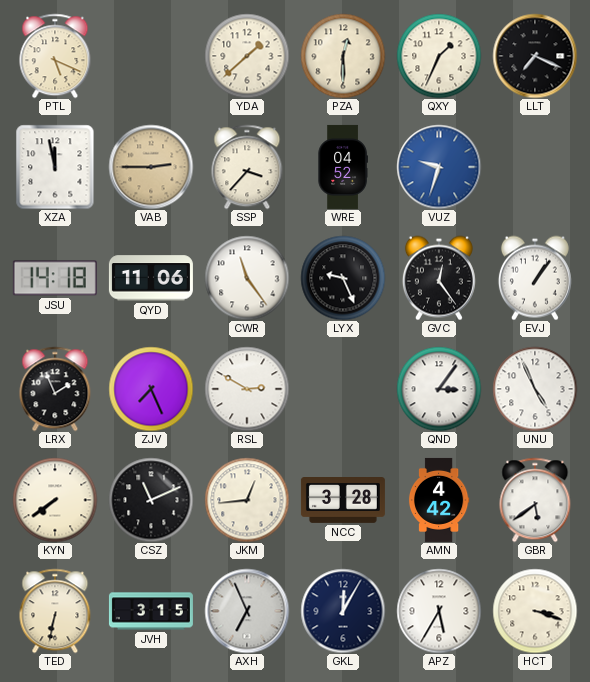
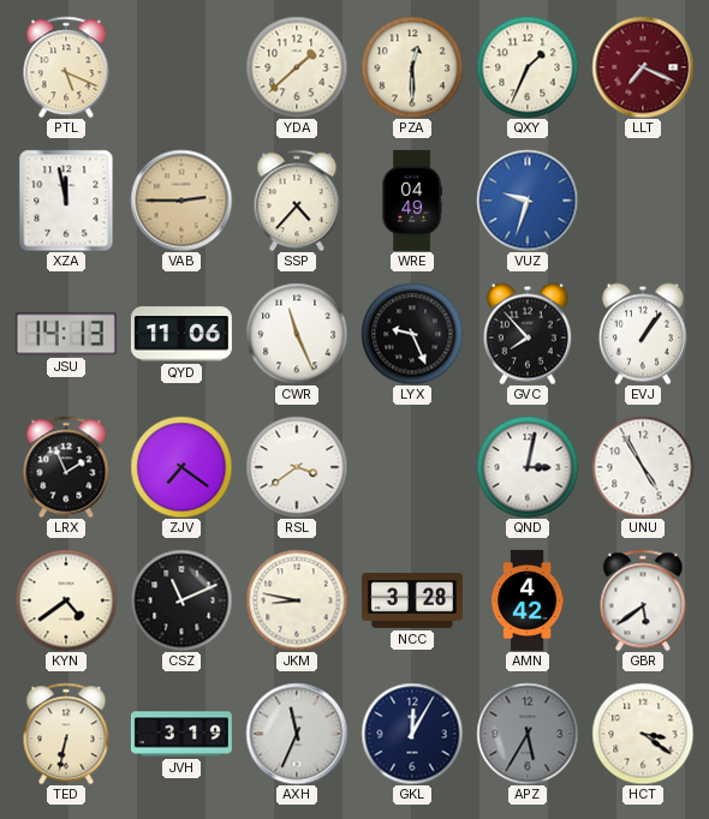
LLT dial: black -> burgundy (643, 67)
SSP: 3:37 -> 4:37 (297, 201)
WRE: 04:52 -> 04:49 (412, 201)
JSU: 14:18 -> 14:13 (66, 334)
CWR: 11:24 -> 11:26 (297, 334)
GVC: 12:24 -> 7:53 (528, 334)
ZJV: 7:26 -> 7:21 (181, 467)
RSL: 2:50 -> 3:39 (297, 467)
QND: 3:06 -> 3:02 (528, 467)
UNU: 4:56 -> 4:55 (643, 467)
KYN: 7:39 -> 4:39 (66, 600)
JKM: 12:44 -> 8:47 (297, 600)
JVH: 3:15 -> 3:19 (181, 734)
AXH: 6:56 -> 11:34 (297, 734)
APZ dial: white -> grey (528, 734)
HCT: 3:18 -> 3:21 (643, 734)
